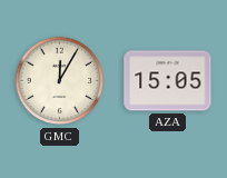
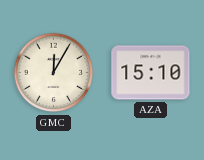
AZA: 15:05 -> 15:10 (151, 73)
